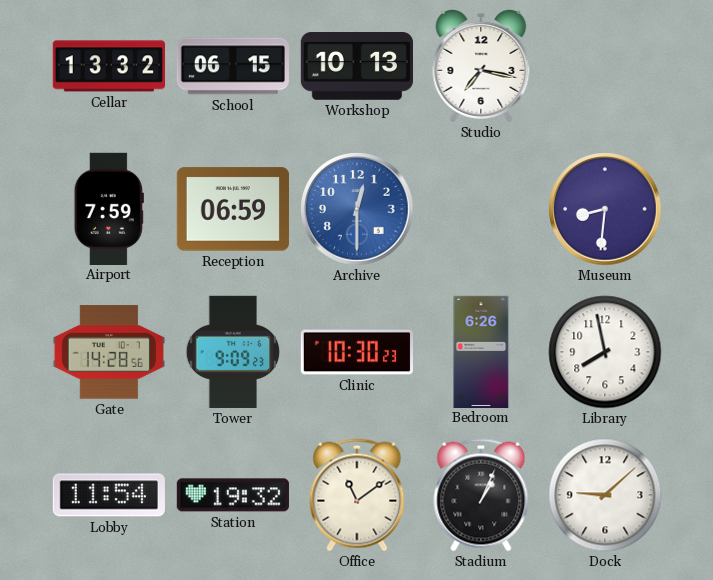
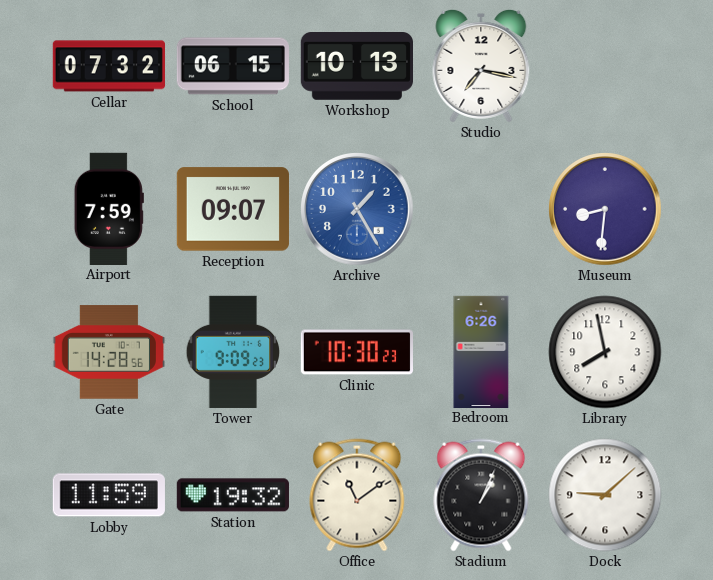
Cellar: 13:32 -> 07:32 (108, 66)
Reception: 06:59 -> 09:07 (233, 209)
Archive: 12:30 -> 1:25 (357, 209)
Lobby: 11:54 -> 11:59 (109, 495)
